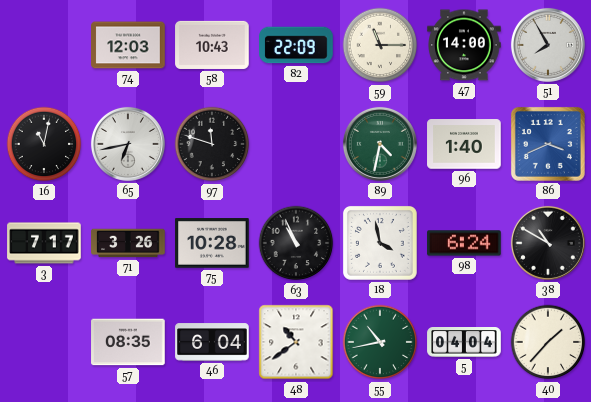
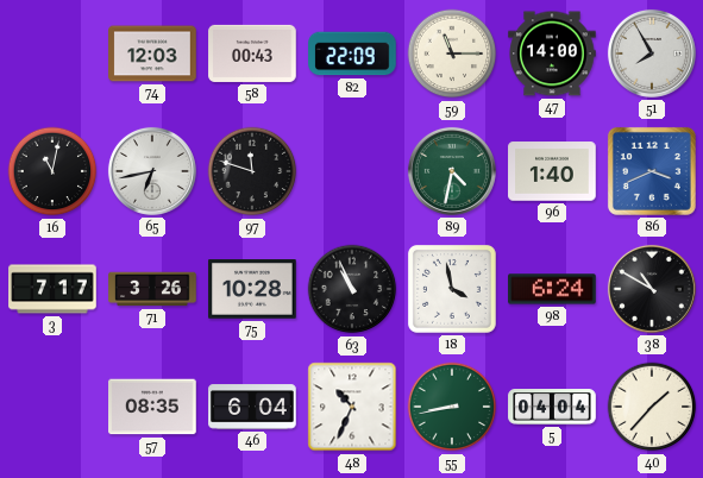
58: 10:43 -> 00:43 (252, 54)
48: 10:39 -> 10:34 (352, 407)
55: 10:43 -> 8:43 (452, 407)
